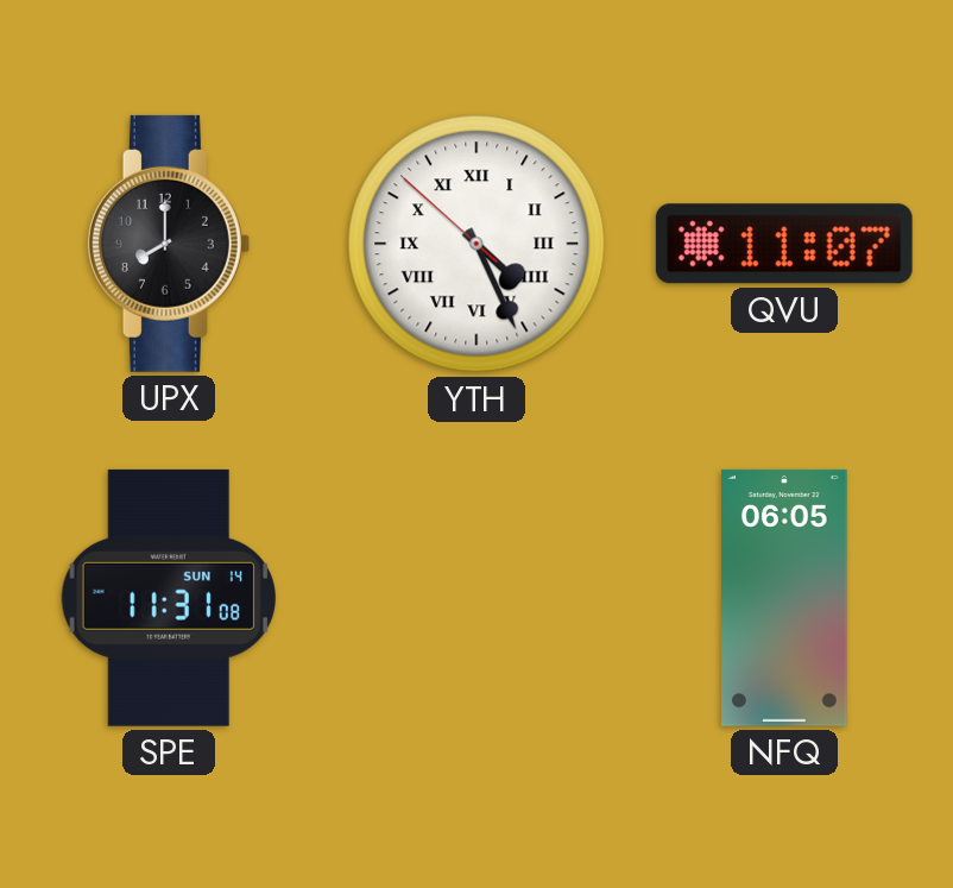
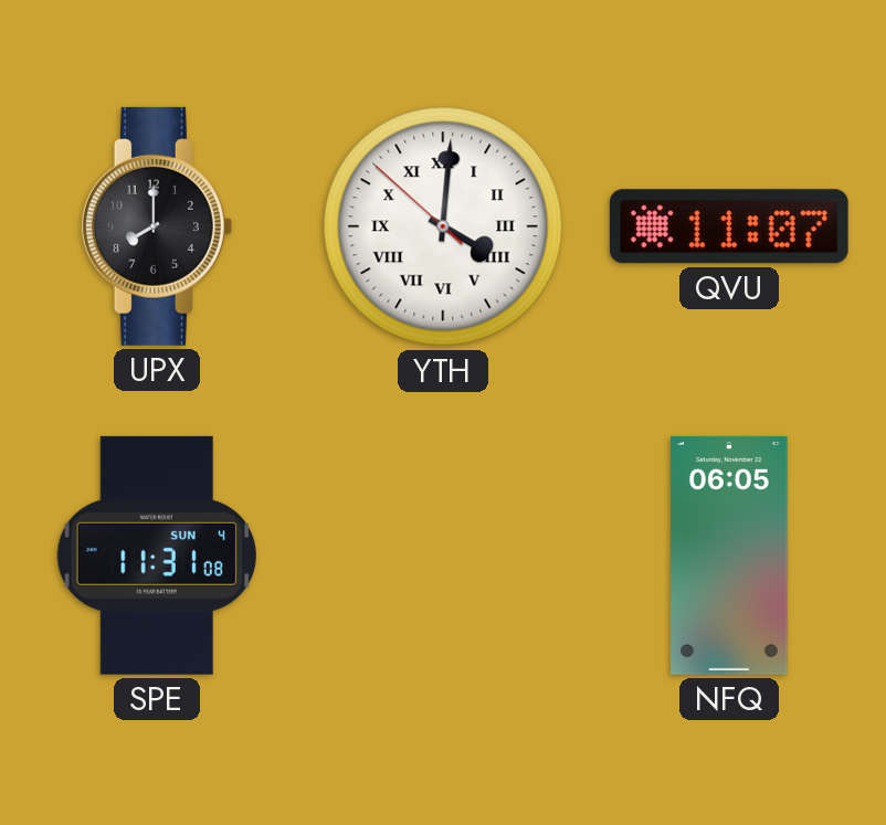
YTH: 4:25 -> 4:00 (443, 226)
SPE date: SUN 14 -> SUN 4 (156, 556)
